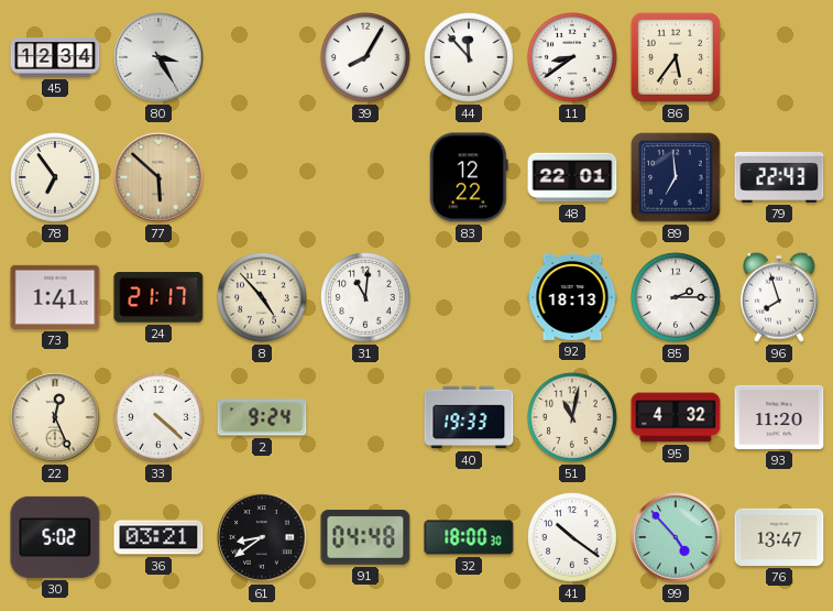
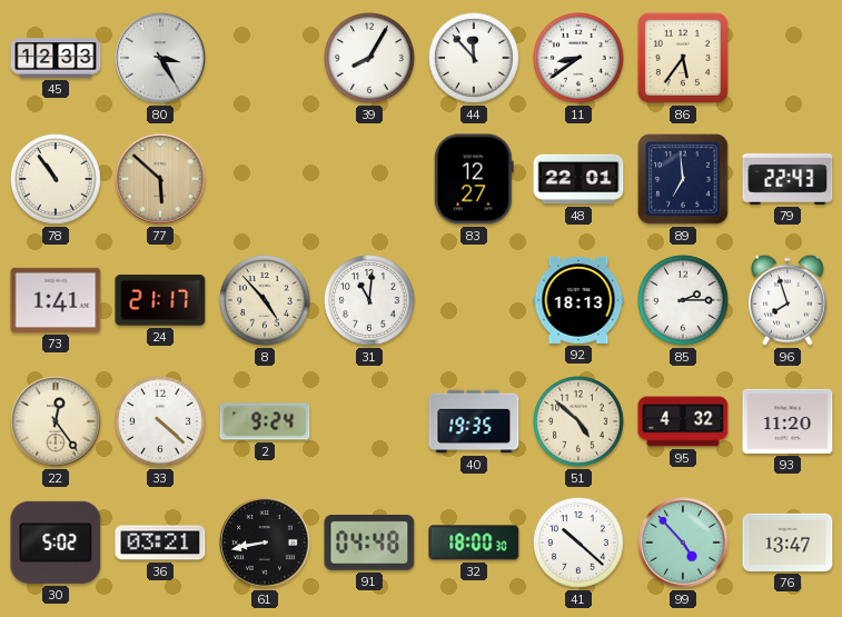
45: 12:34 -> 12:33 (56, 58)
78: 6:54 -> 10:54 (57, 180)
83: 12:22 -> 12:27 (474, 179)
22: 12:26 -> 12:24 (56, 421)
40: 19:33 -> 19:35 (474, 421)
51: 11:02 -> 4:52 (580, 422)
61: 8:39 -> 8:43 (265, 543)
41: 10:21 -> 10:22 (580, 544)
